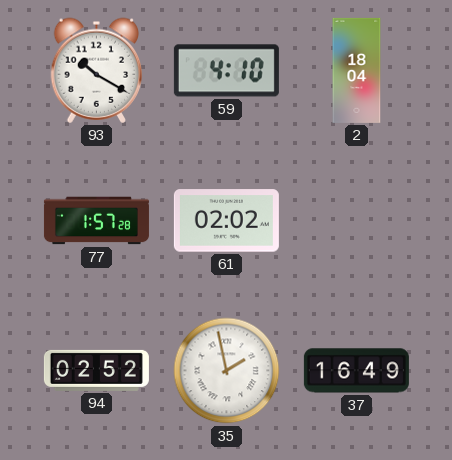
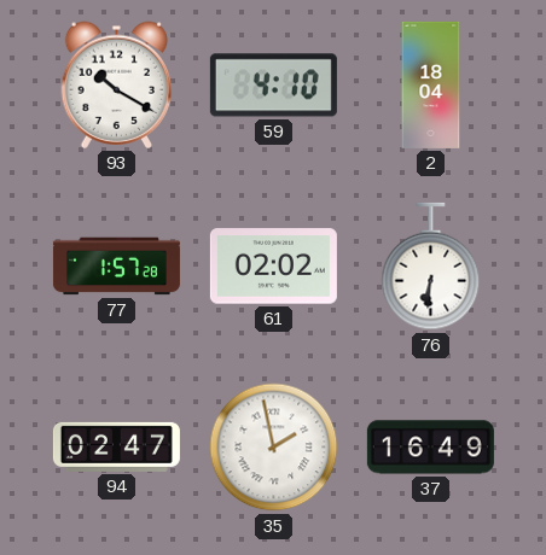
76: none -> 6:31 (431, 267)
94: 02:52 -> 02:47 (116, 446)
